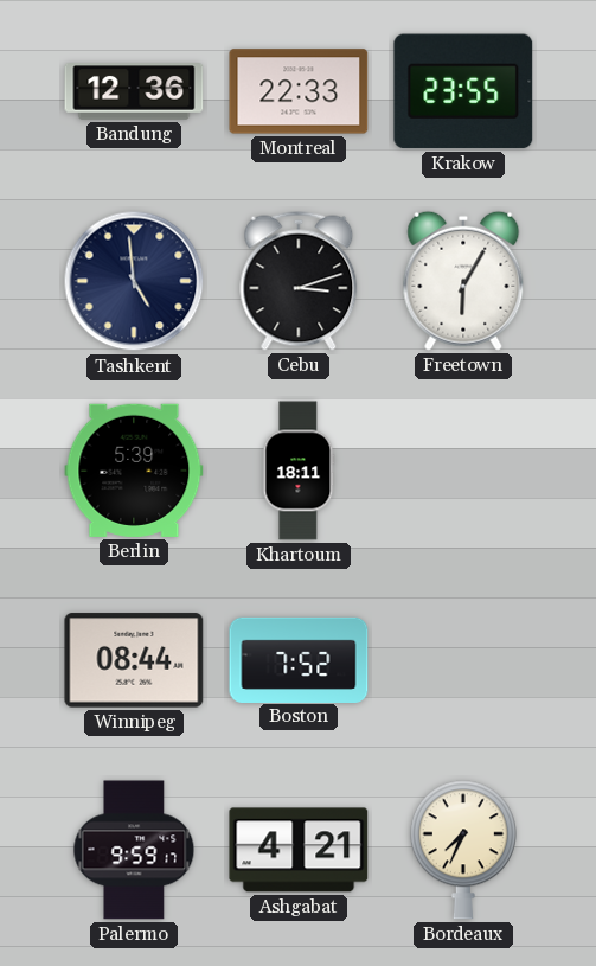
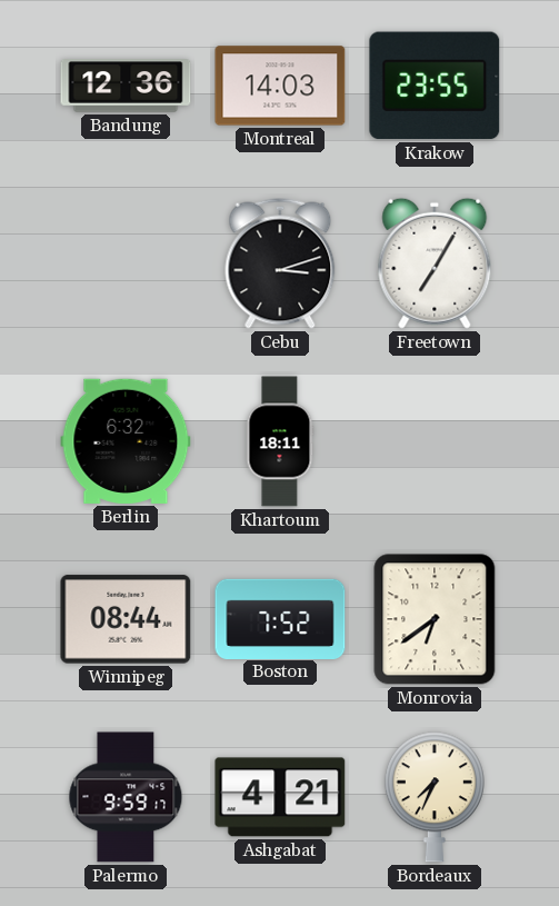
Montreal: 22:33 -> 14:03 (280, 86)
Tashkent: 4:59 -> none (134, 281)
Freetown: 6:05 -> 7:05 (435, 263)
Berlin: 5:39 -> 6:32 (126, 441)
Monrovia: none -> 6:39 (435, 619)
